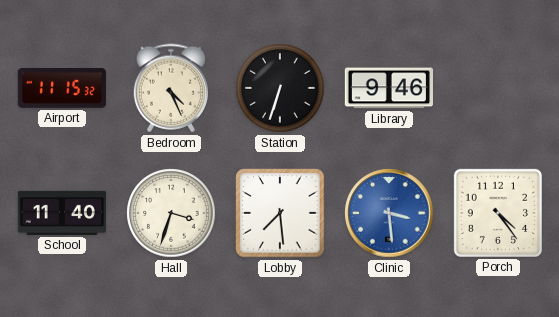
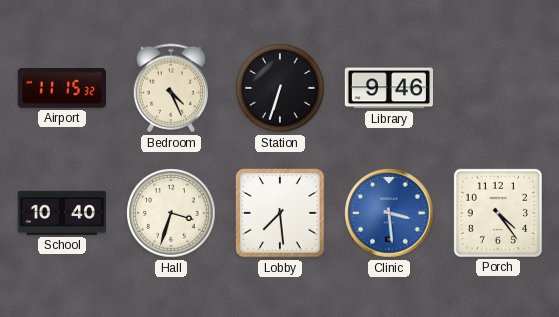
School: 11:40 -> 10:40 (61, 213)
